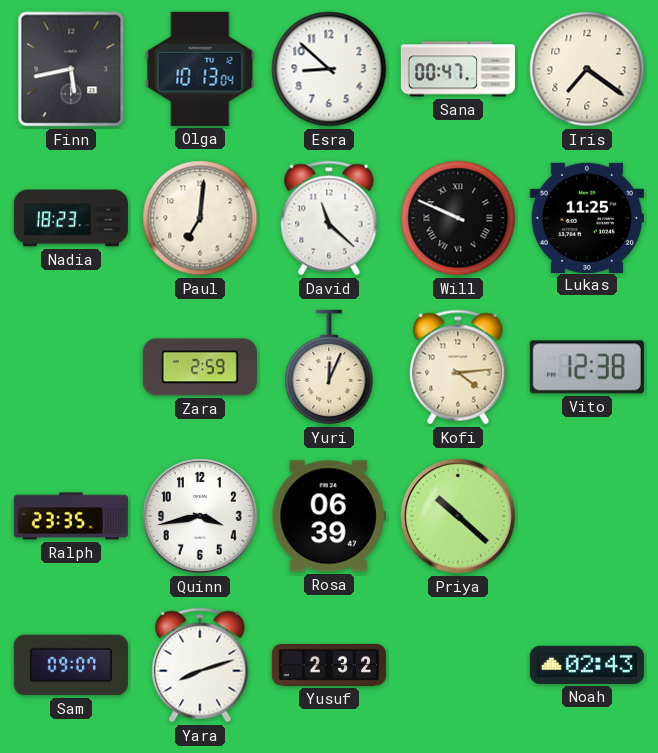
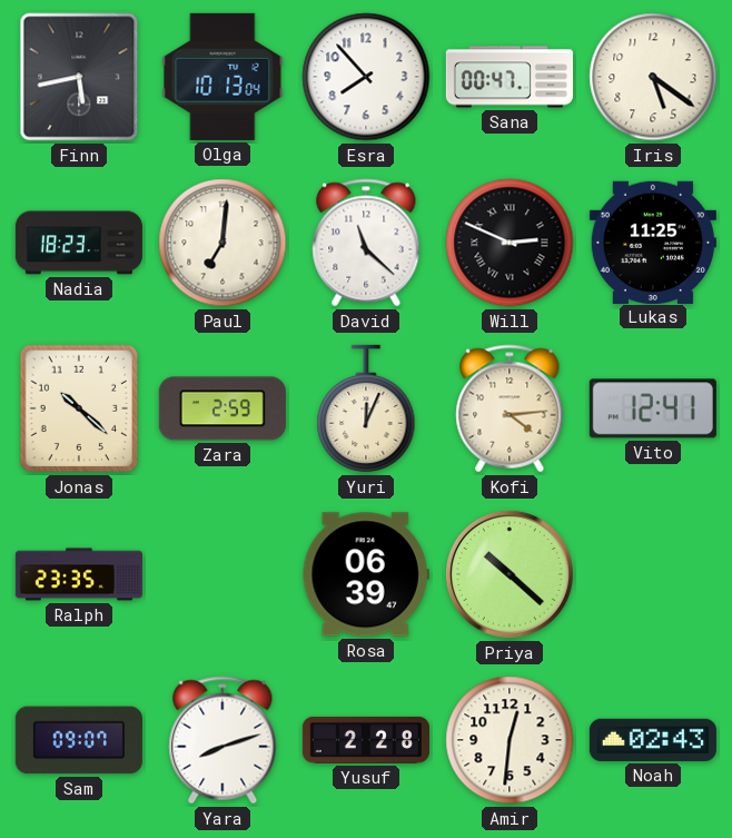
Esra: 8:52 -> 7:53 (366, 77)
Iris: 7:21 -> 5:21 (653, 77)
Will: 9:49 -> 2:49 (510, 243)
Jonas: none -> 10:22 (79, 408)
Vito: 12:38 -> 12:41 (653, 408)
Quinn: 3:43 -> none (200, 516)
Yusuf: 2:32 -> 2:28 (366, 740)
Amir: none -> 12:31 (510, 740)
